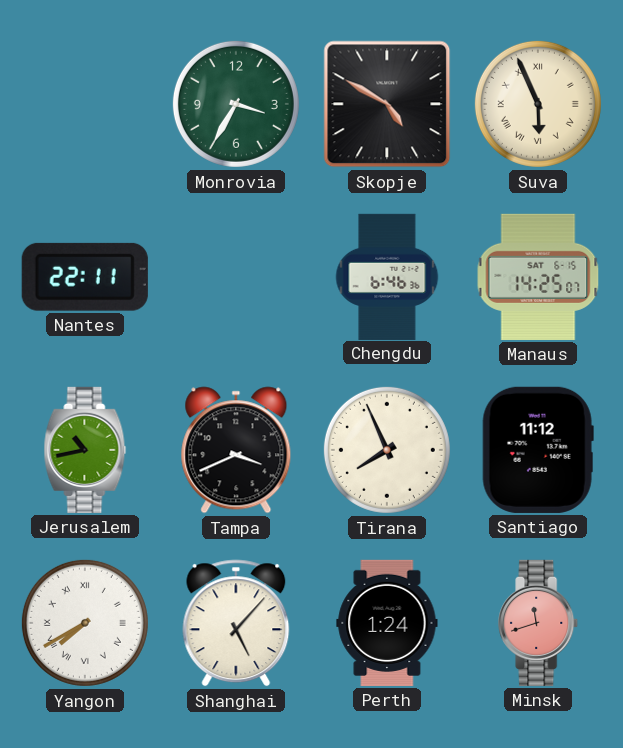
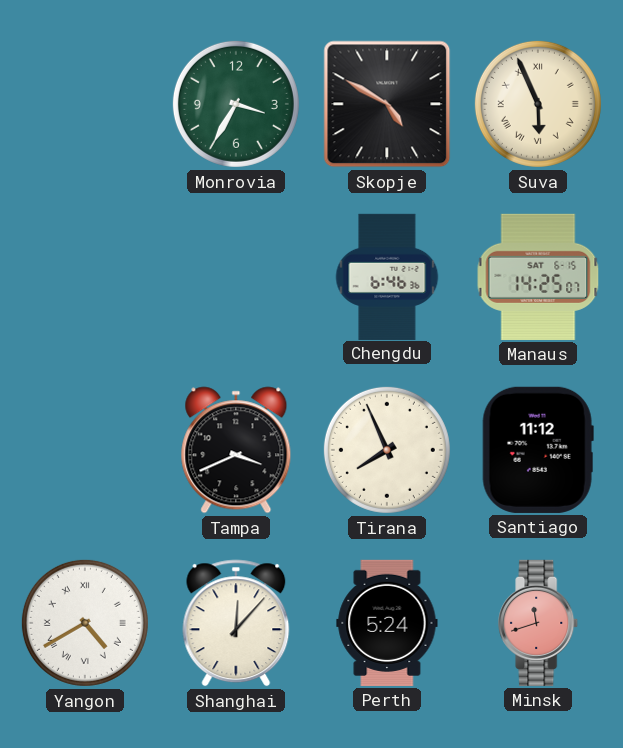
Nantes: 22:11 -> none (85, 277)
Jerusalem: 10:43 -> none (85, 450)
Yangon: 7:40 -> 4:40 (85, 623)
Shanghai: 5:07 -> 12:07 (236, 623)
Perth: 1:24 -> 5:24 (387, 623)
